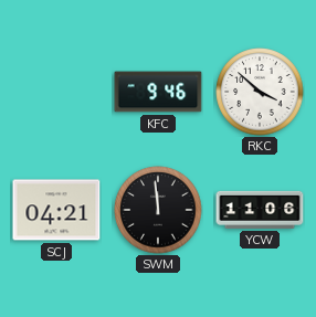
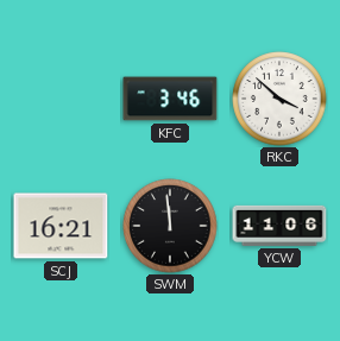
KFC: 9:46 -> 3:46 (170, 99)
SCJ: 04:21 -> 16:21 (61, 226)
